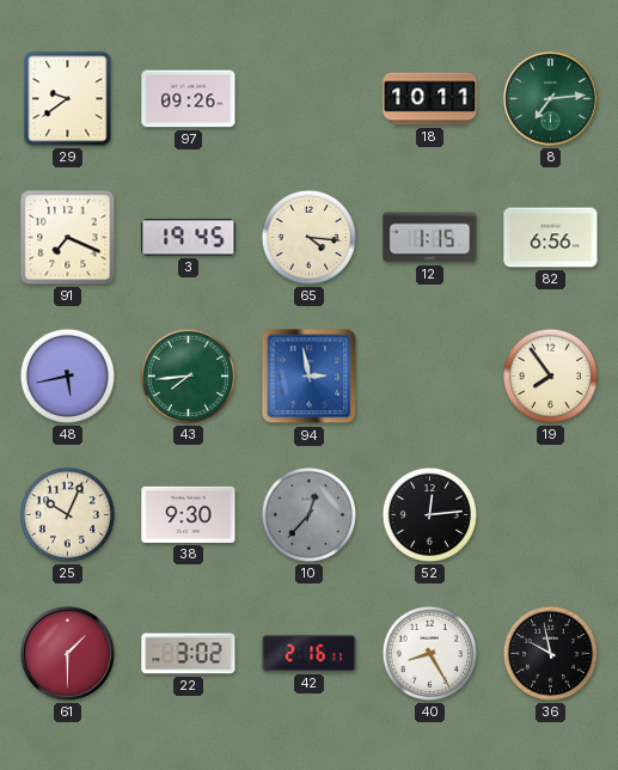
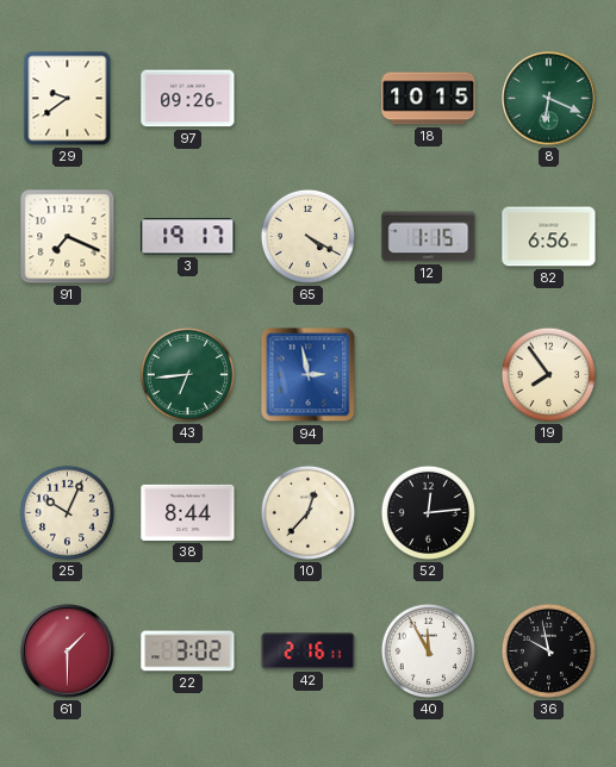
18: 10:11 -> 10:15 (429, 99)
8: 7:14 -> 6:19 (549, 99)
3: 19:45 -> 19:17 (188, 237)
65: 4:16 -> 4:20 (307, 236)
48: 5:43 -> none (67, 375)
43: 7:44 -> 6:44 (187, 374)
38: 9:30 -> 8:44 (188, 512)
10 dial: grey -> cream (307, 512)
40: 8:25 -> 11:55 (428, 650)
